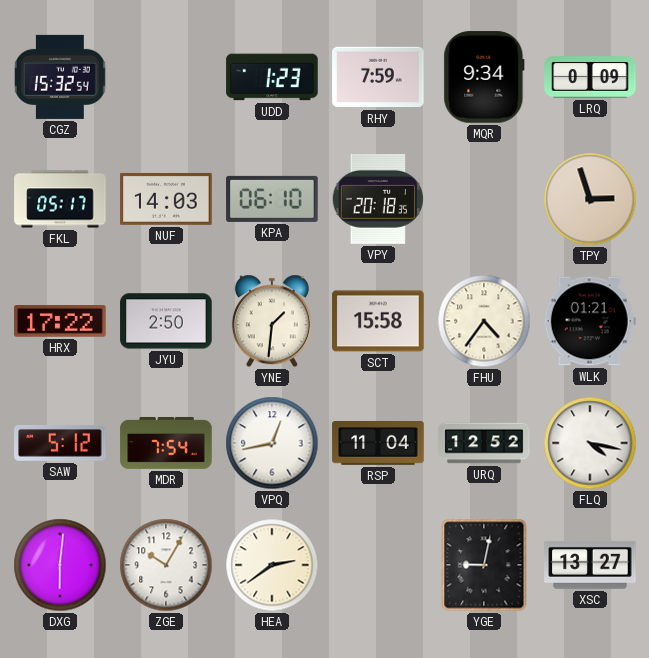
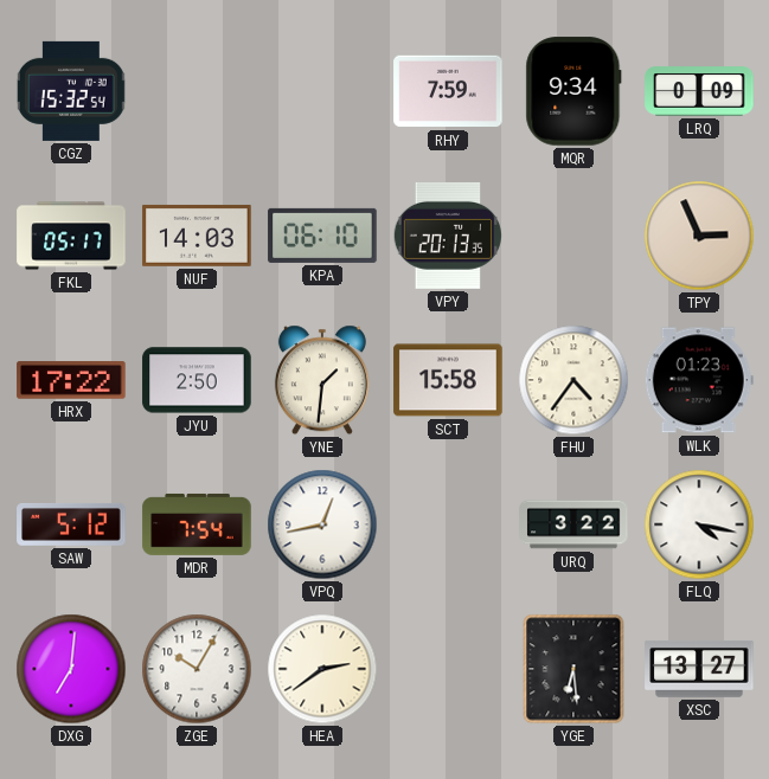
UDD: 1:23 -> none (272, 77)
VPY: 20:18 -> 20:13 (447, 236)
TPY: 2:57 -> 2:56 (699, 236)
WLK: 01:21 -> 01:23 (699, 380)
RSP: 11:04 -> none (378, 444)
URQ: 12:52 -> 3:22 (573, 524)
DXG: 6:01 -> 7:01 (71, 669)
YGE: 9:02 -> 6:29 (573, 669)
